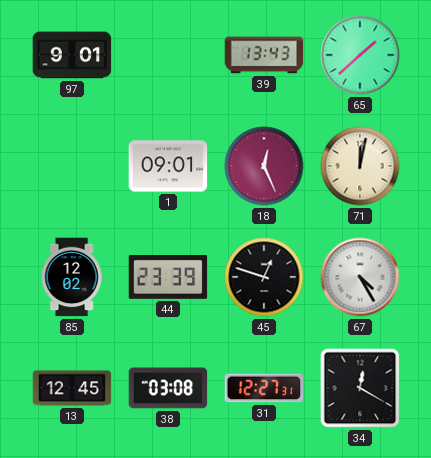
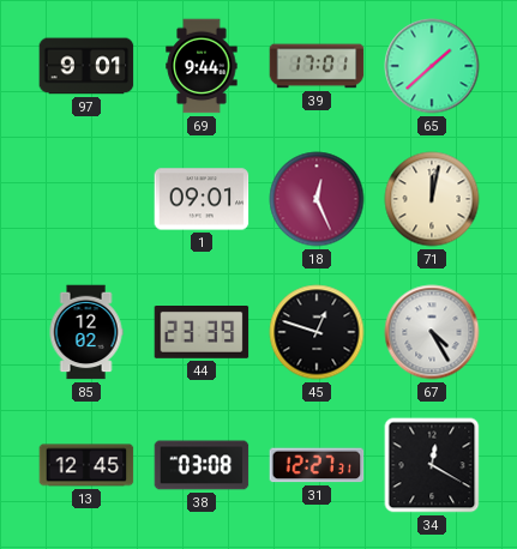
69: none -> 9:44 (202, 66)
39: 13:43 -> 17:01 (317, 66)
